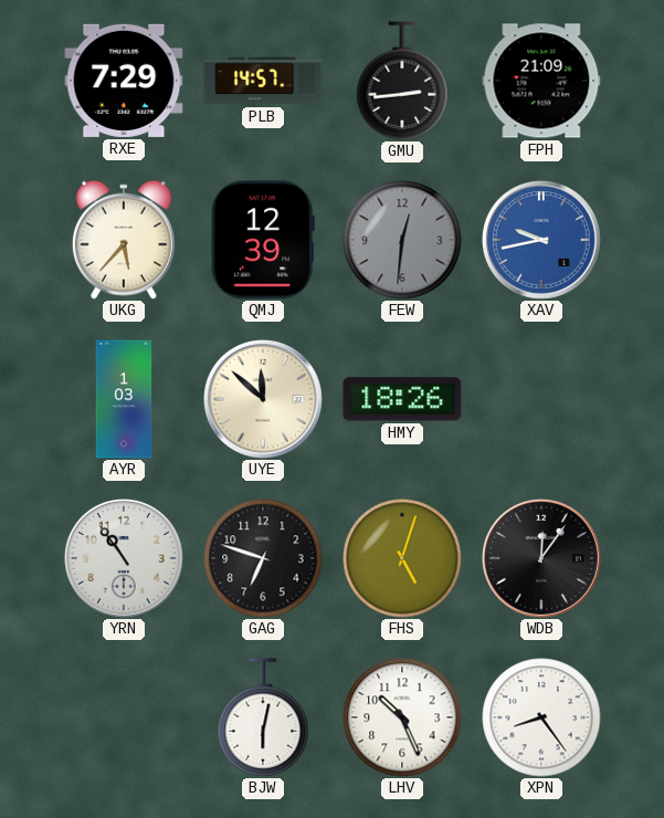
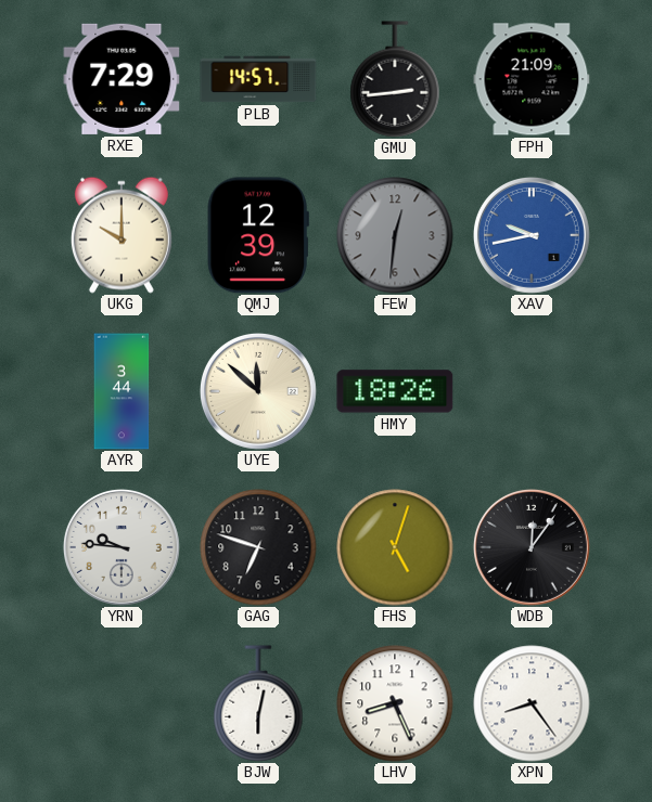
UKG: 5:37 -> 10:00 (122, 235)
AYR: 1:03 -> 3:44 (122, 391)
YRN: 10:54 -> 9:46 (122, 547)
LHV: 10:26 -> 8:26 (395, 703)
